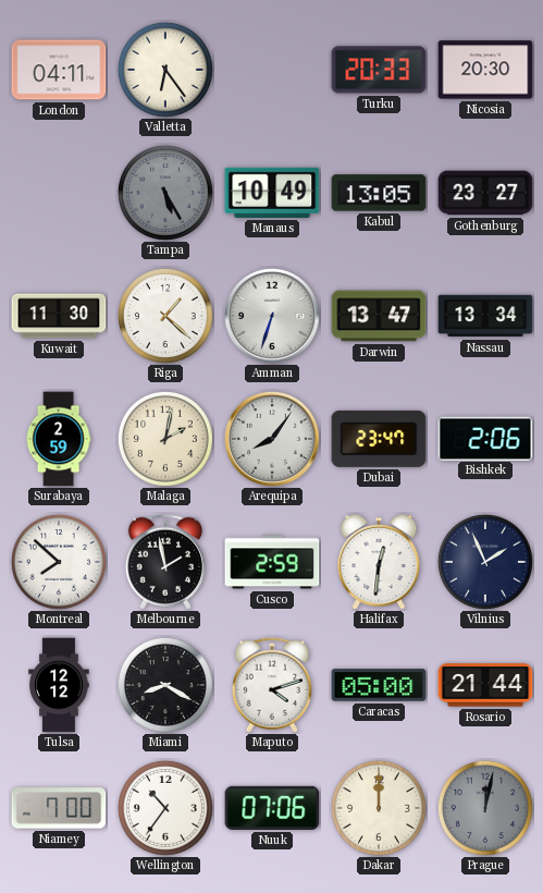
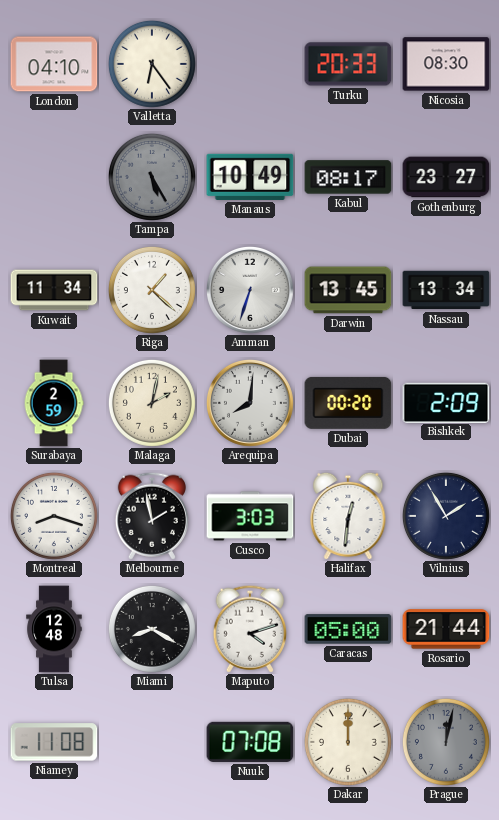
London: 04:11 -> 04:10 (54, 64)
Nicosia: 20:30 -> 08:30 (446, 64)
Kabul: 13:05 -> 08:17 (348, 177)
Kuwait: 11:30 -> 11:34 (54, 290)
Darwin: 13:47 -> 13:45 (348, 290)
Arequipa: 8:06 -> 8:01 (250, 403)
Dubai: 23:47 -> 00:20 (348, 403)
Bishkek: 2:06 -> 2:09 (446, 402)
Montreal: 7:52 -> 8:18 (54, 516)
Cusco: 2:59 -> 3:03 (250, 516)
Vilnius: 1:56 -> 1:55 (446, 516)
Tulsa: 12:12 -> 12:48 (54, 629)
Niamey: 7:00 -> 11:08 (54, 742)
Wellington: 10:36 -> none (165, 808)
Nuuk: 07:06 -> 07:08 (250, 742)
